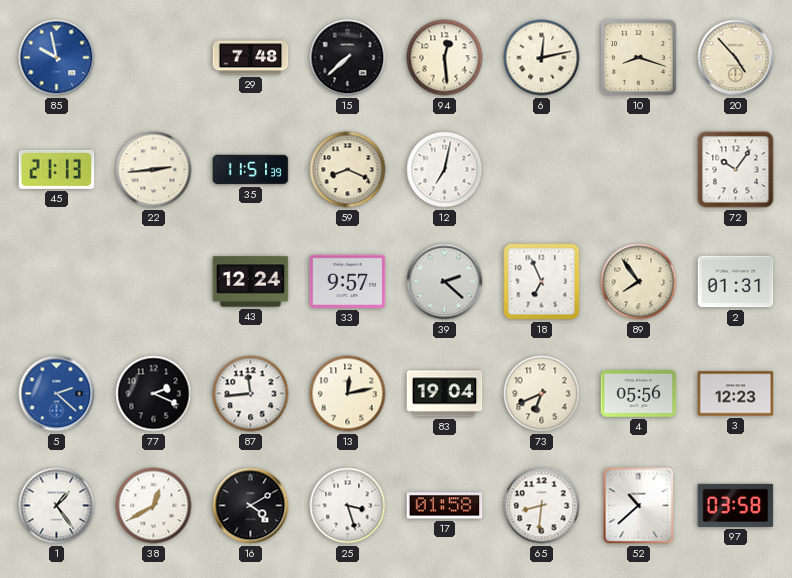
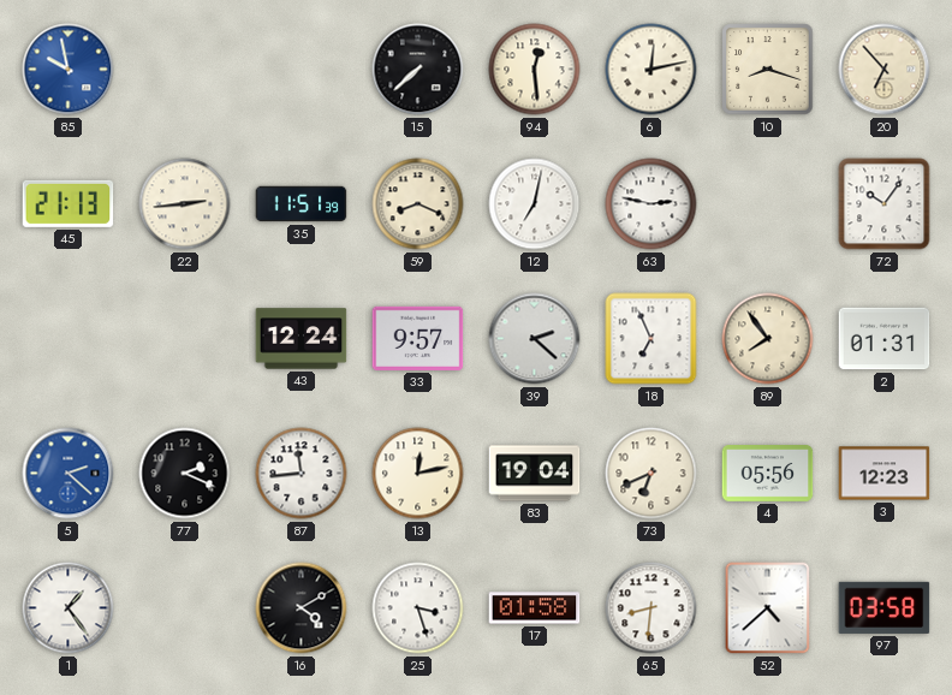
29: 7:48 -> none (251, 58)
20: 4:53 -> 6:53 (885, 70)
63: none -> 2:47 (651, 204)
38: 12:40 -> none (154, 506)
52: 10:38 -> 4:38 (768, 608)
